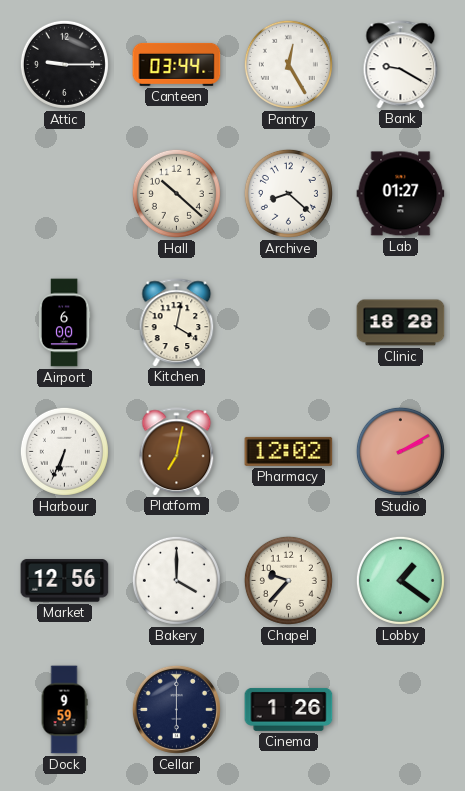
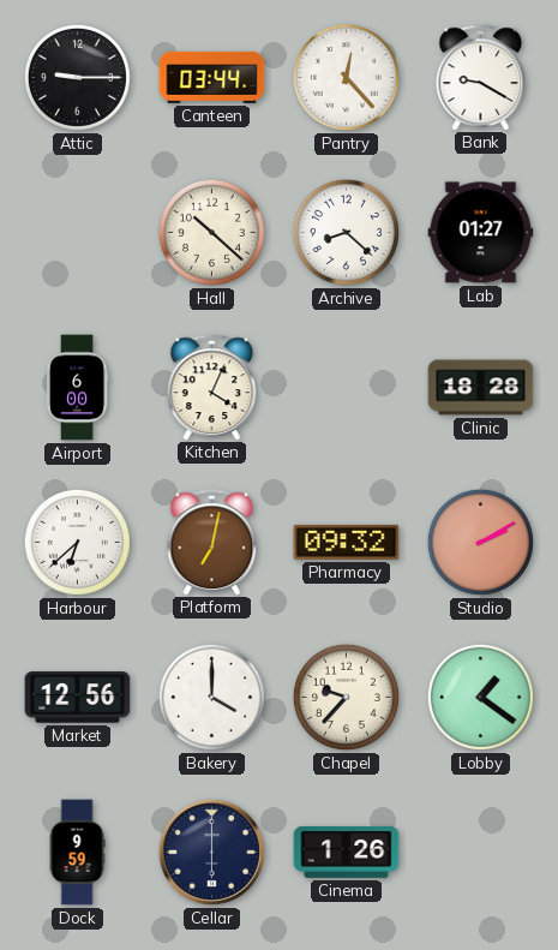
Pantry: 12:25 -> 12:23 (346, 77)
Kitchen: 4:02 -> 4:04 (212, 387)
Harbour: 6:34 -> 6:38 (77, 542)
Pharmacy: 12:02 -> 09:32 (347, 542)
